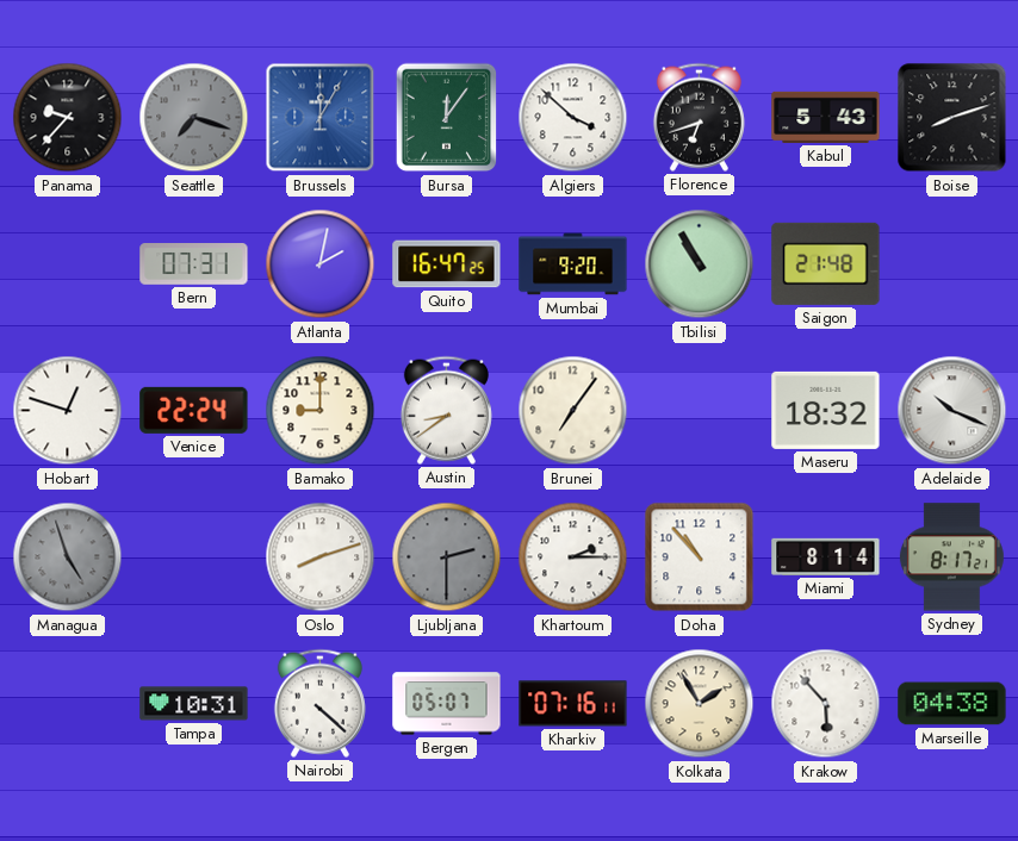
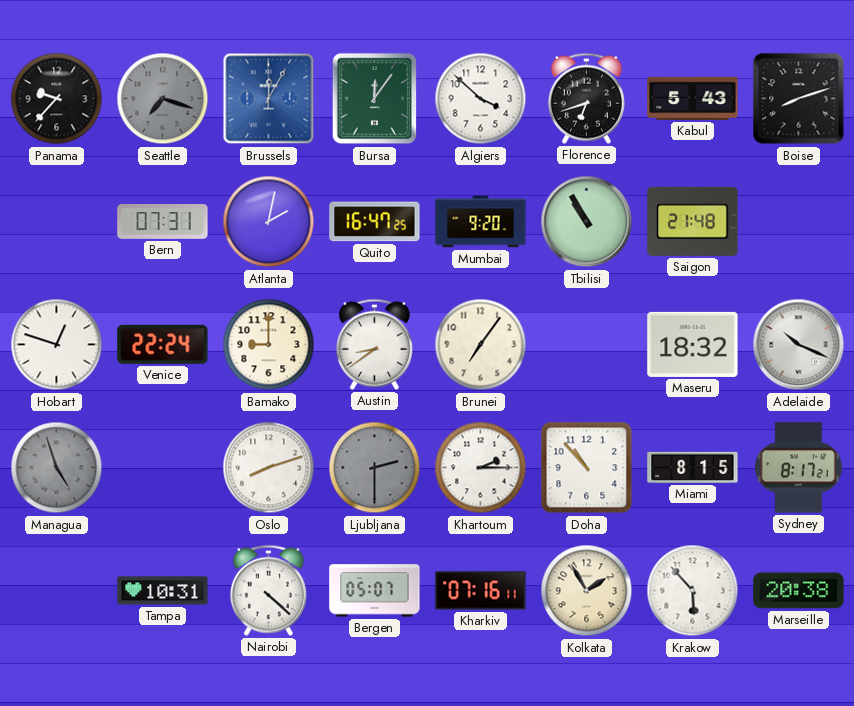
Miami: 8:14 -> 8:15 (693, 467)
Marseille: 04:38 -> 20:38 (799, 591)
